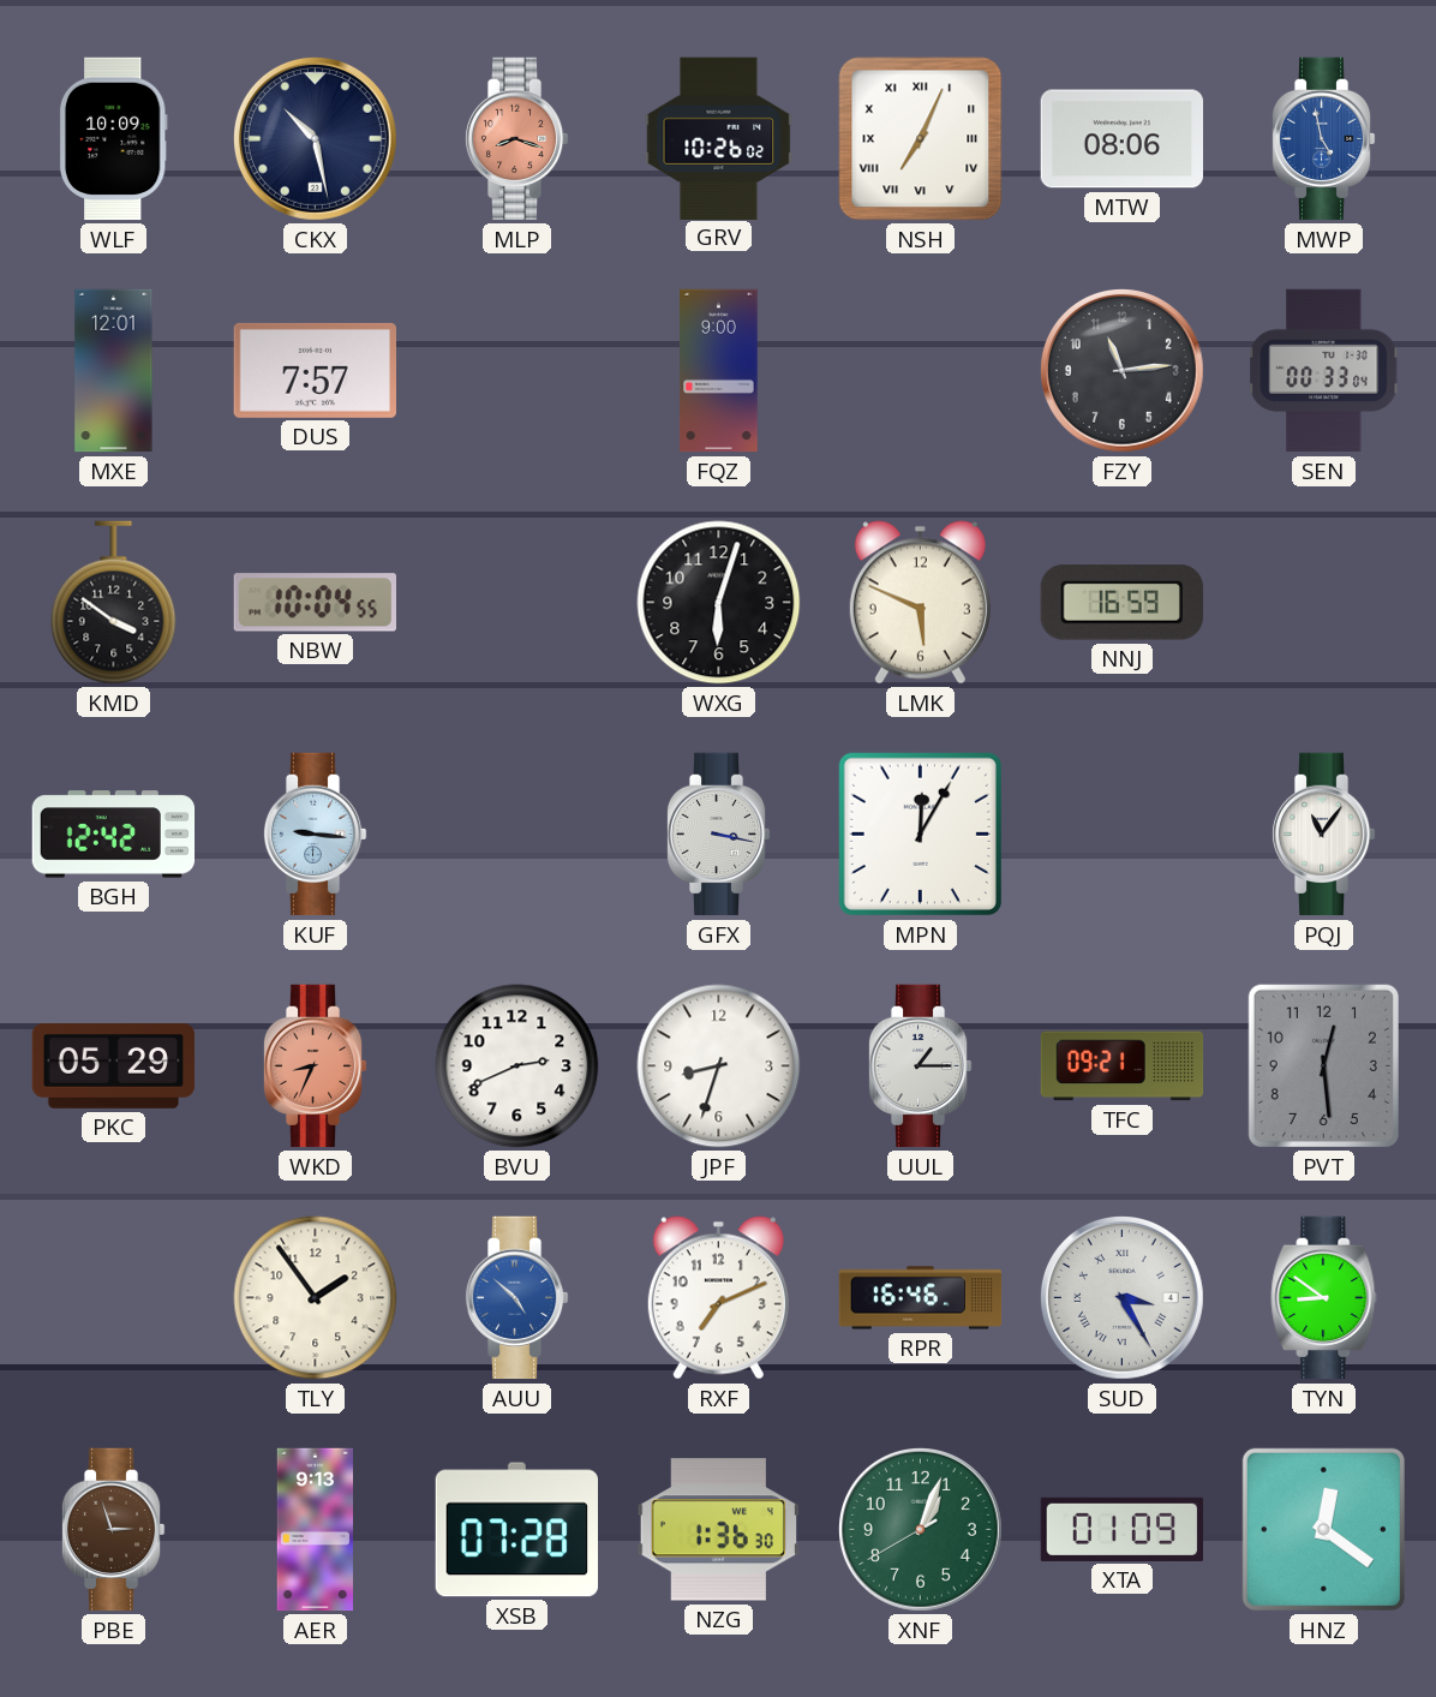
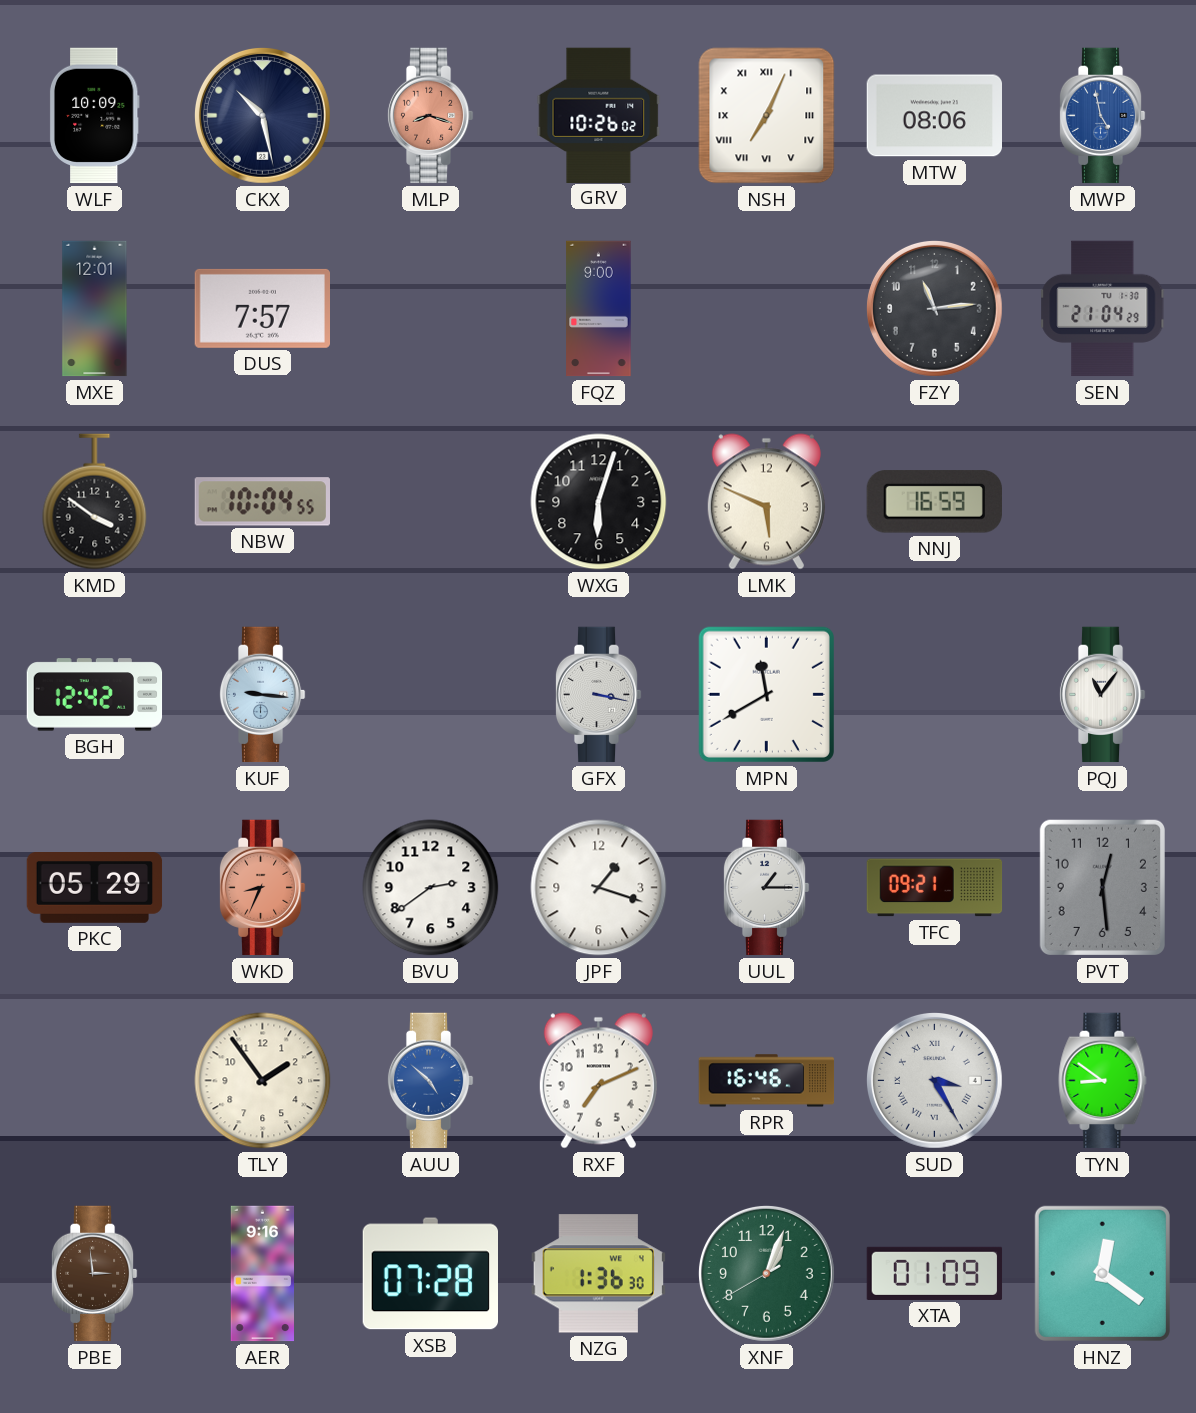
SEN: 00:33 -> 21:04 (1103, 309)
MPN: 12:05 -> 11:40 (766, 694)
BVU: 2:41 -> 2:39 (431, 888)
JPF: 8:33 -> 1:18 (599, 888)
PBE: 2:57 -> 2:59 (94, 1274)
AER: 9:13 -> 9:16 (262, 1274)
